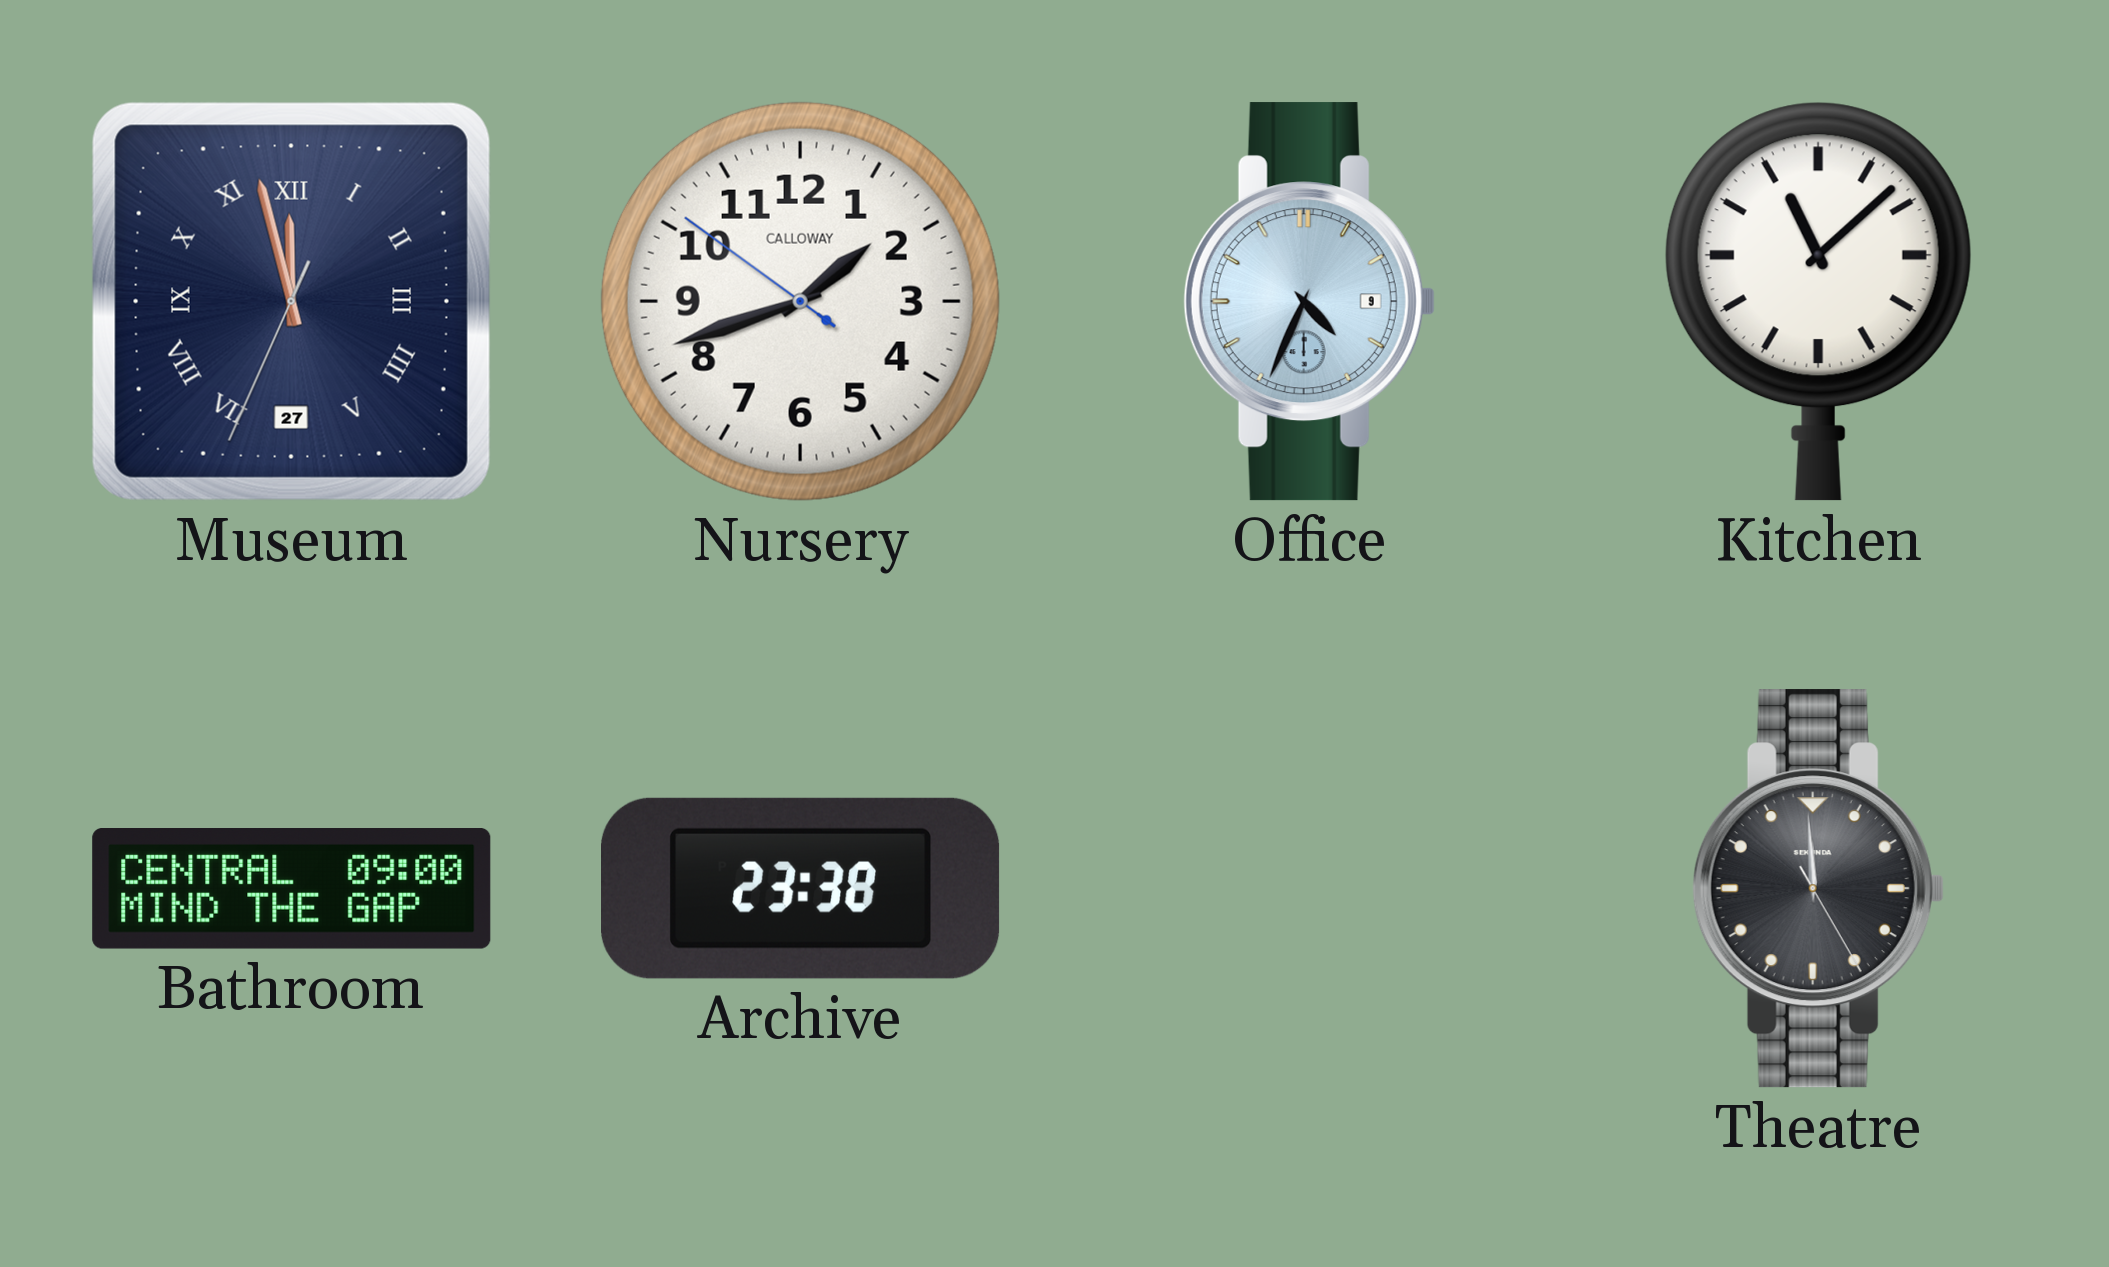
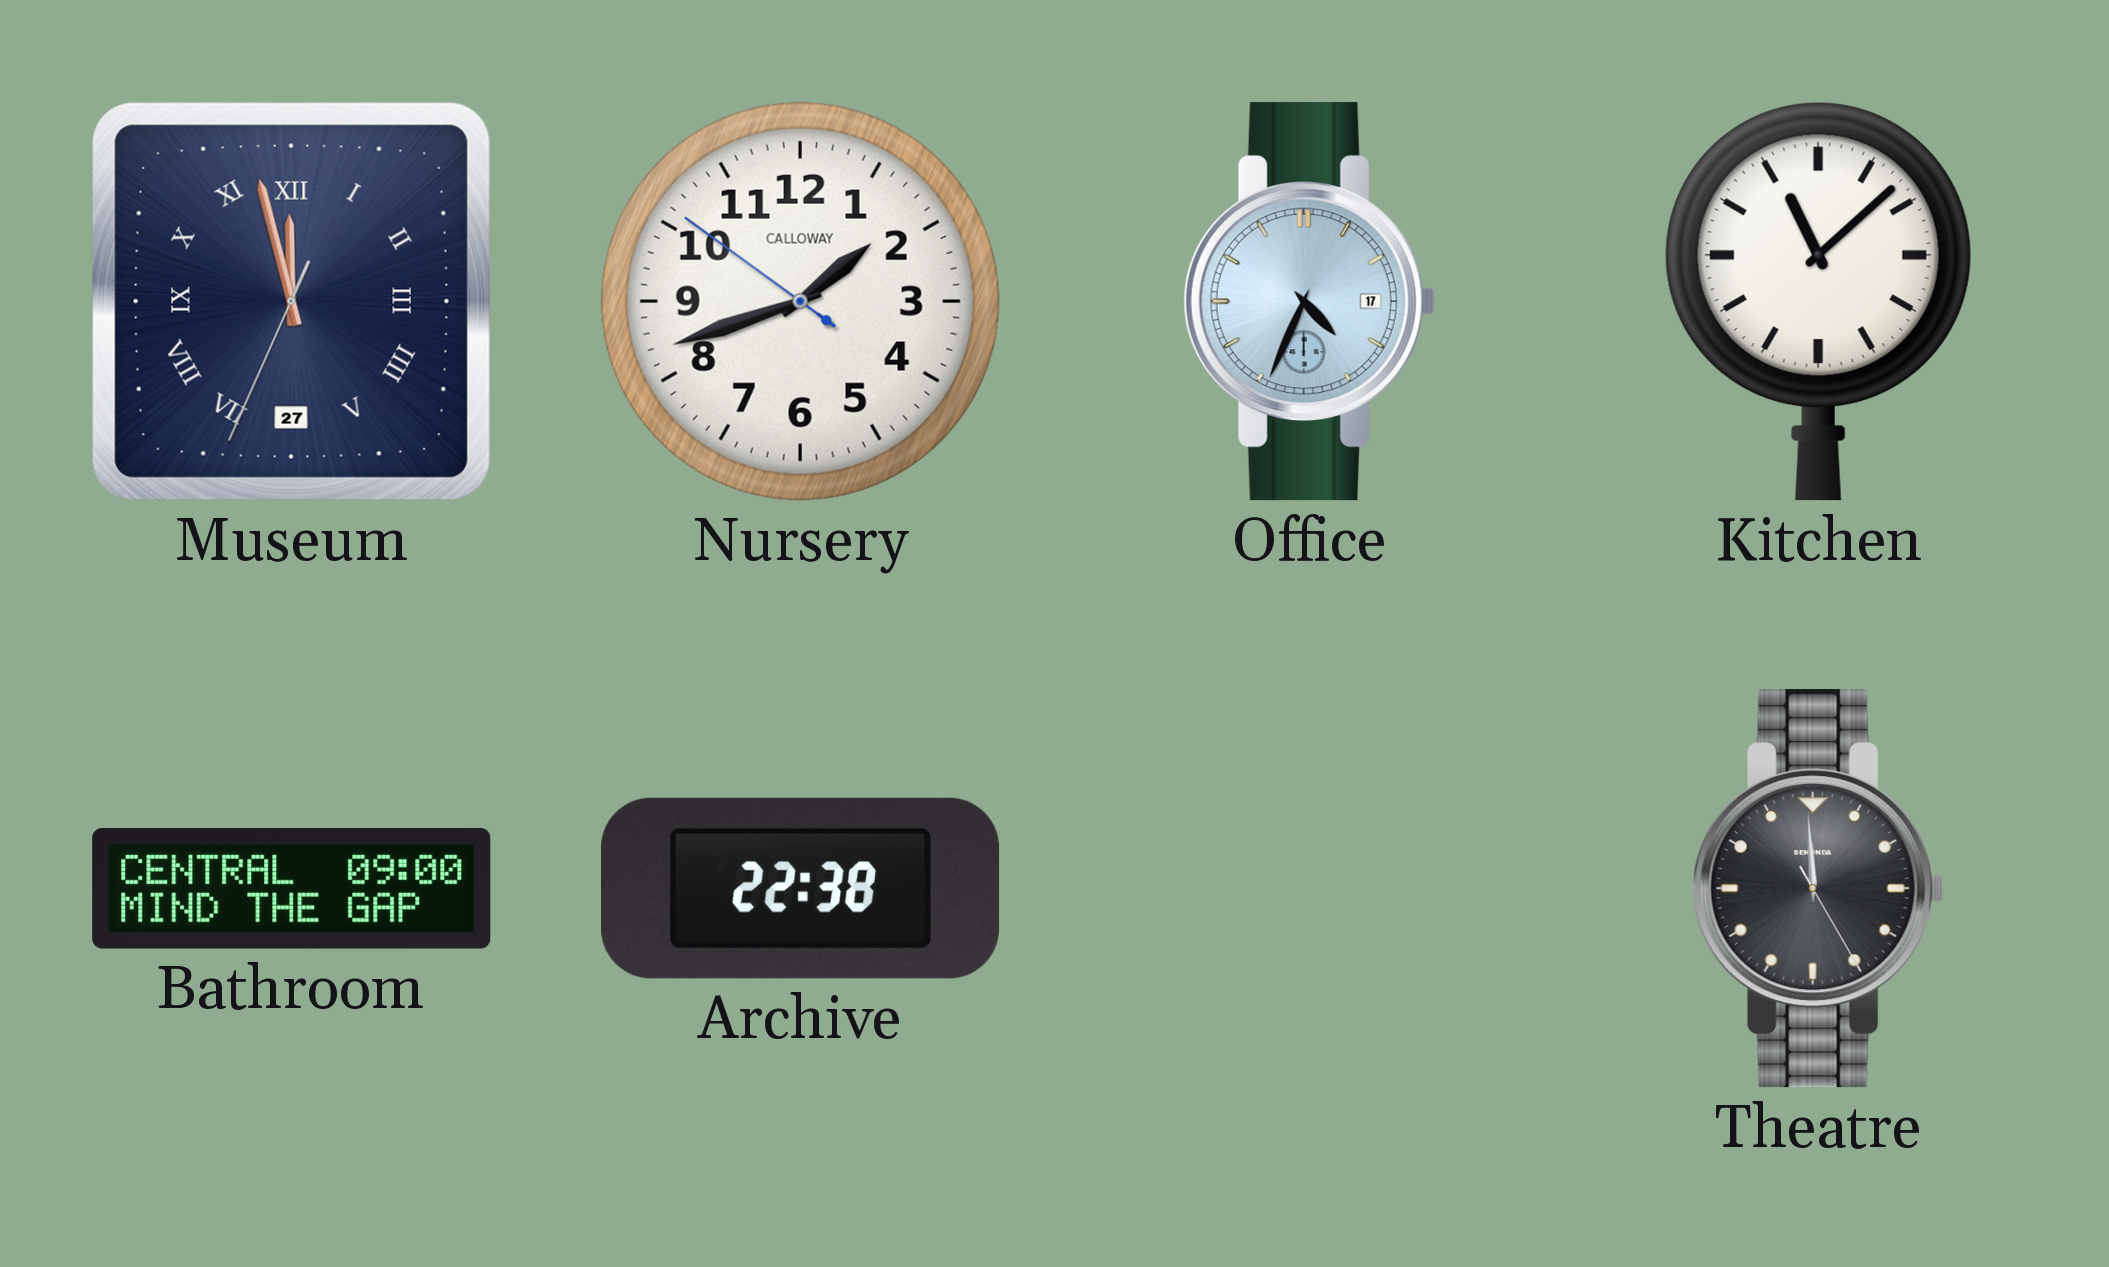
Office date: 9 -> 17 (1309, 302)
Archive: 23:38 -> 22:38 (801, 888)
